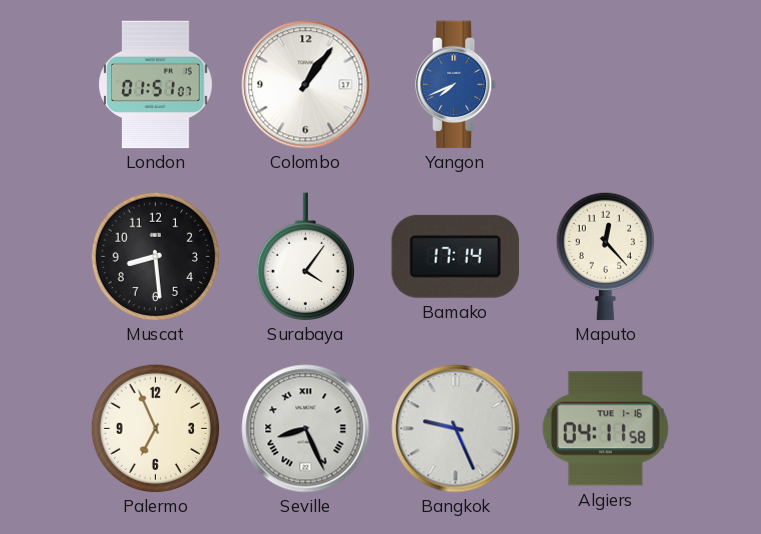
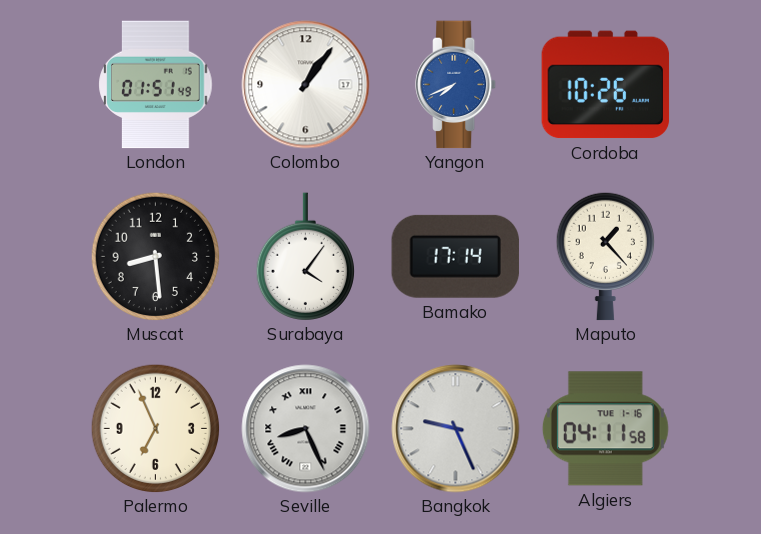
London: 01:51:07 -> 01:51:49 (156, 85)
Cordoba: none -> 10:26 (606, 85)
Maputo: 12:23 -> 1:23 (605, 256)
